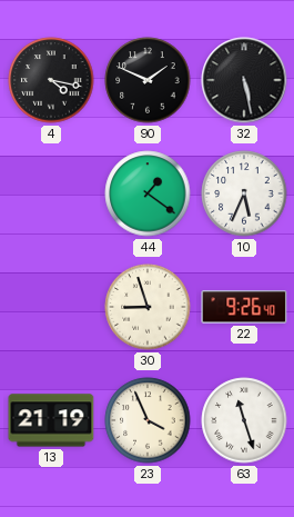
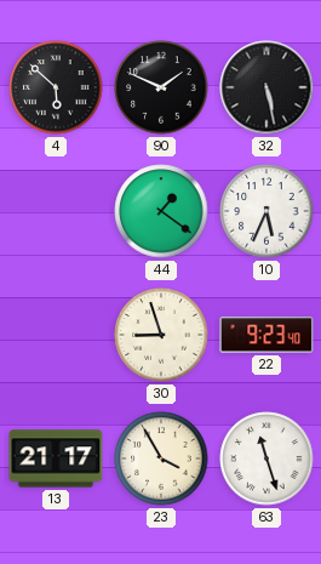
4: 4:17 -> 5:52 (56, 87)
22: 9:26 -> 9:23 (266, 335)
13: 21:19 -> 21:17 (56, 458)
23: 3:56 -> 3:55 (161, 458)
